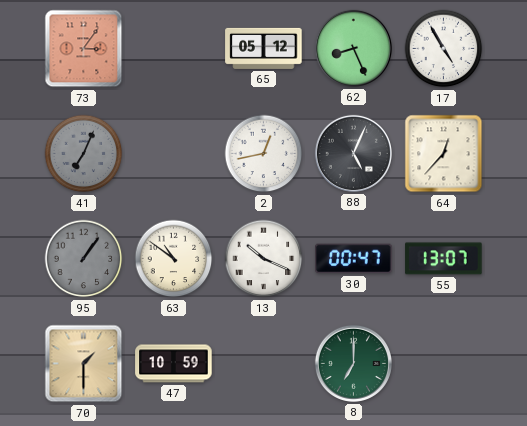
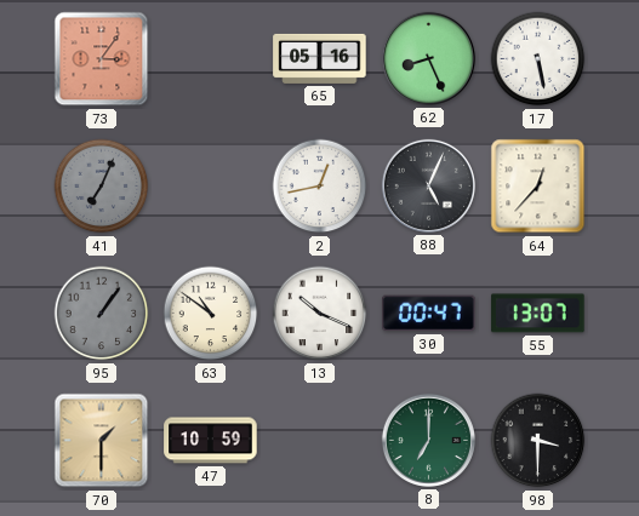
65: 05:12 -> 05:16 (320, 58)
17: 4:55 -> 5:28 (538, 59)
98: none -> 3:30 (538, 441)
